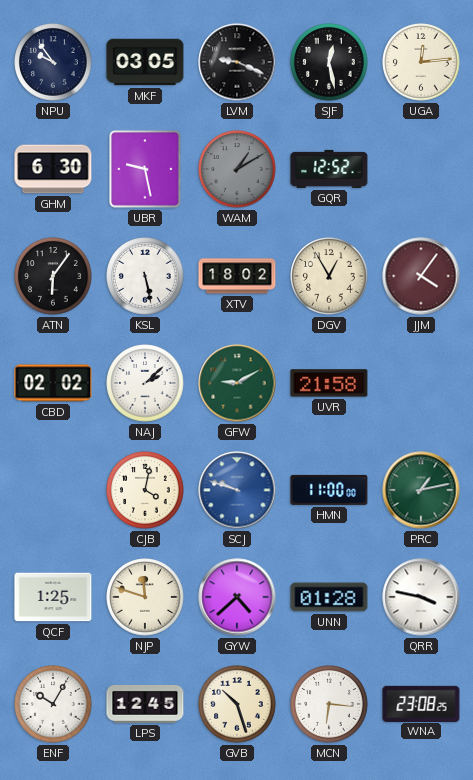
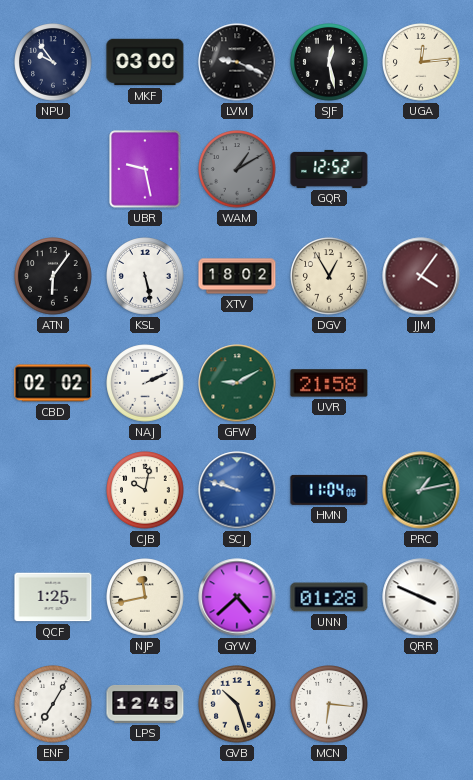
MKF: 03:05 -> 03:00 (145, 62)
GHM: 6:30 -> none (53, 169)
NAJ: 2:08 -> 2:11 (145, 383)
CJB: 4:02 -> 10:02 (145, 490)
HMN: 11:00 -> 11:04 (329, 490)
NJP: 11:48 -> 11:43 (145, 597)
QRR: 3:47 -> 3:49 (421, 597)
ENF: 10:05 -> 7:05 (53, 704)
WNA: 23:08 -> none (421, 703)
